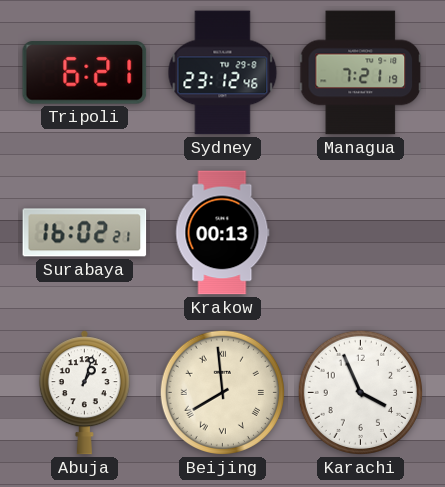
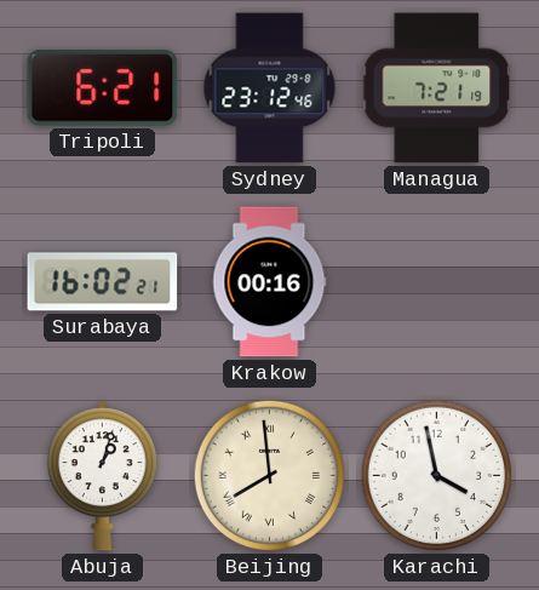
Krakow: 00:13 -> 00:16 (270, 282)
Karachi: 3:56 -> 3:58 (436, 475)
